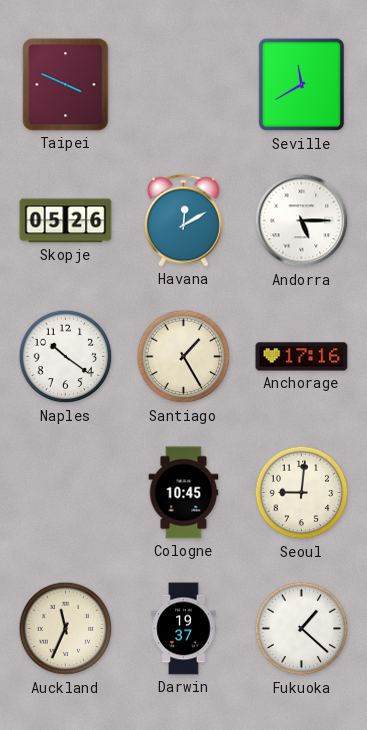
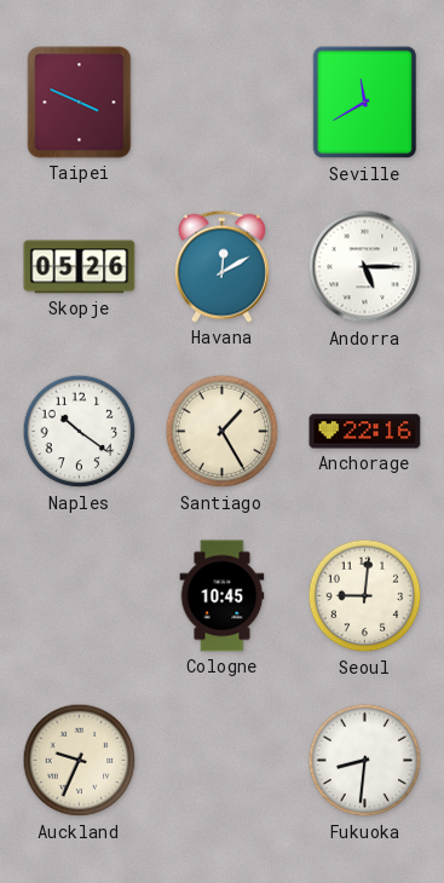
Anchorage: 17:16 -> 22:16 (365, 432)
Auckland: 11:34 -> 9:34 (80, 761)
Darwin: 19:37 -> none (184, 629)
Fukuoka: 1:22 -> 8:31 (365, 761)
